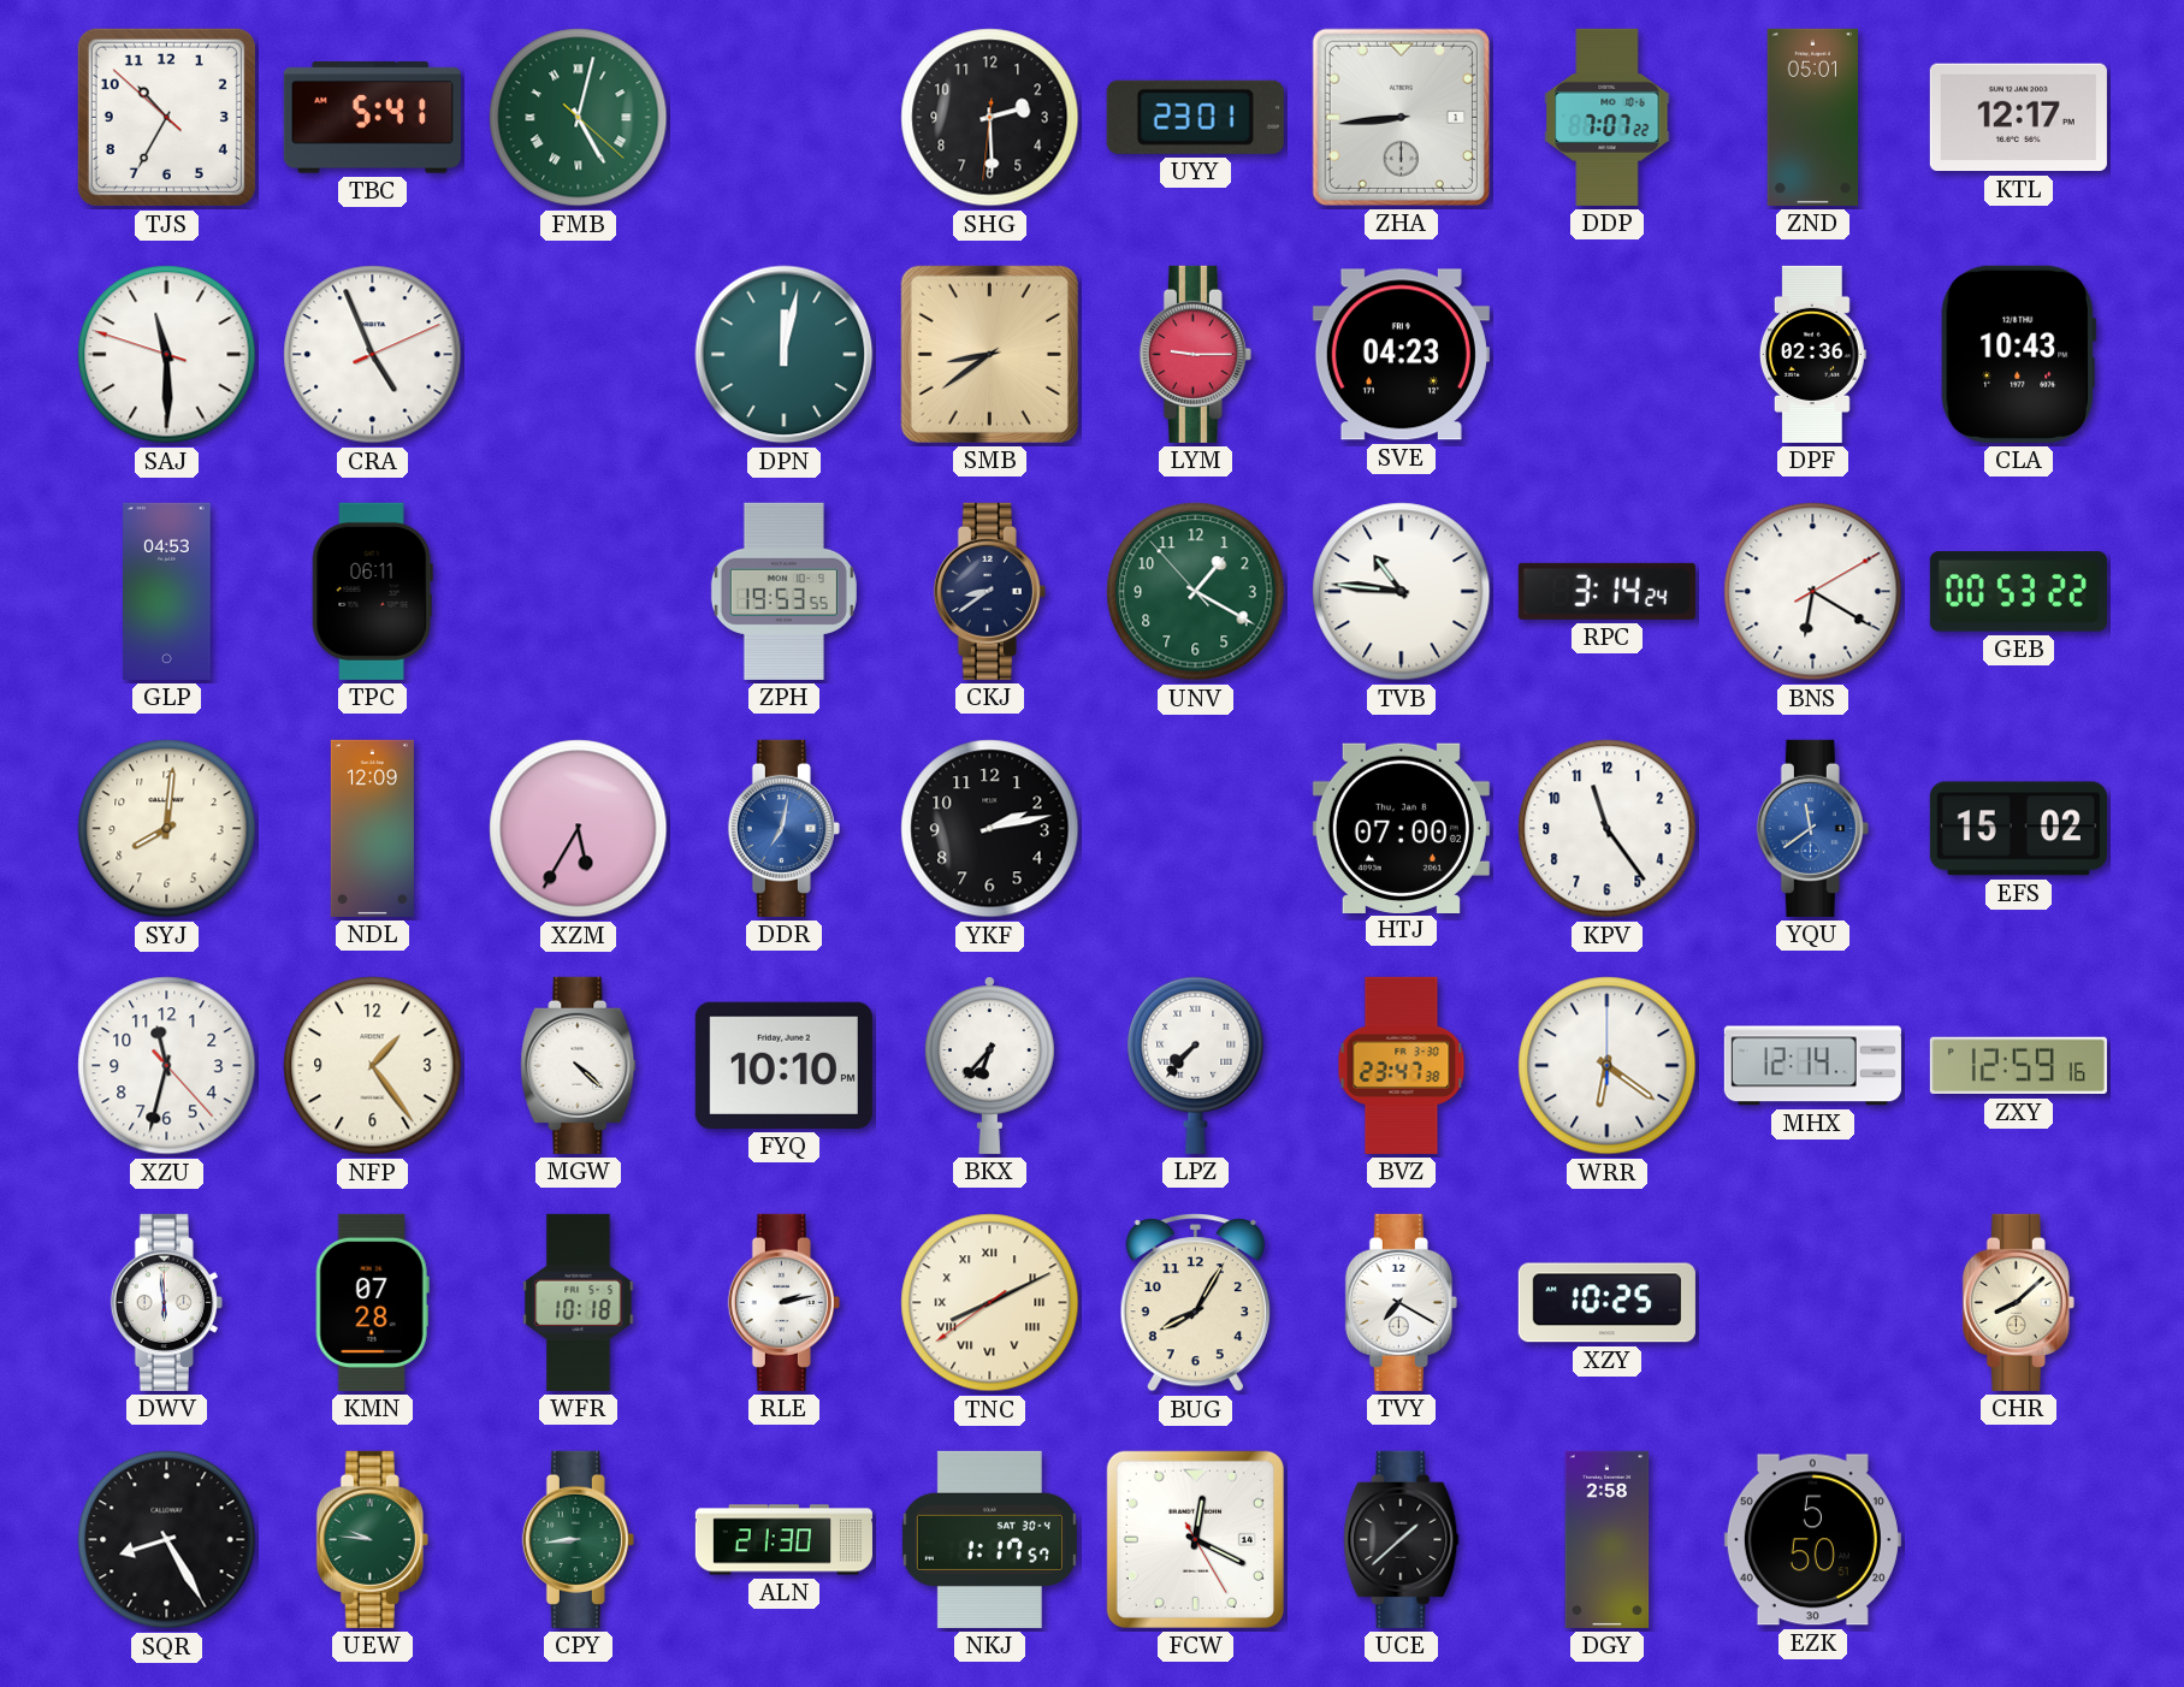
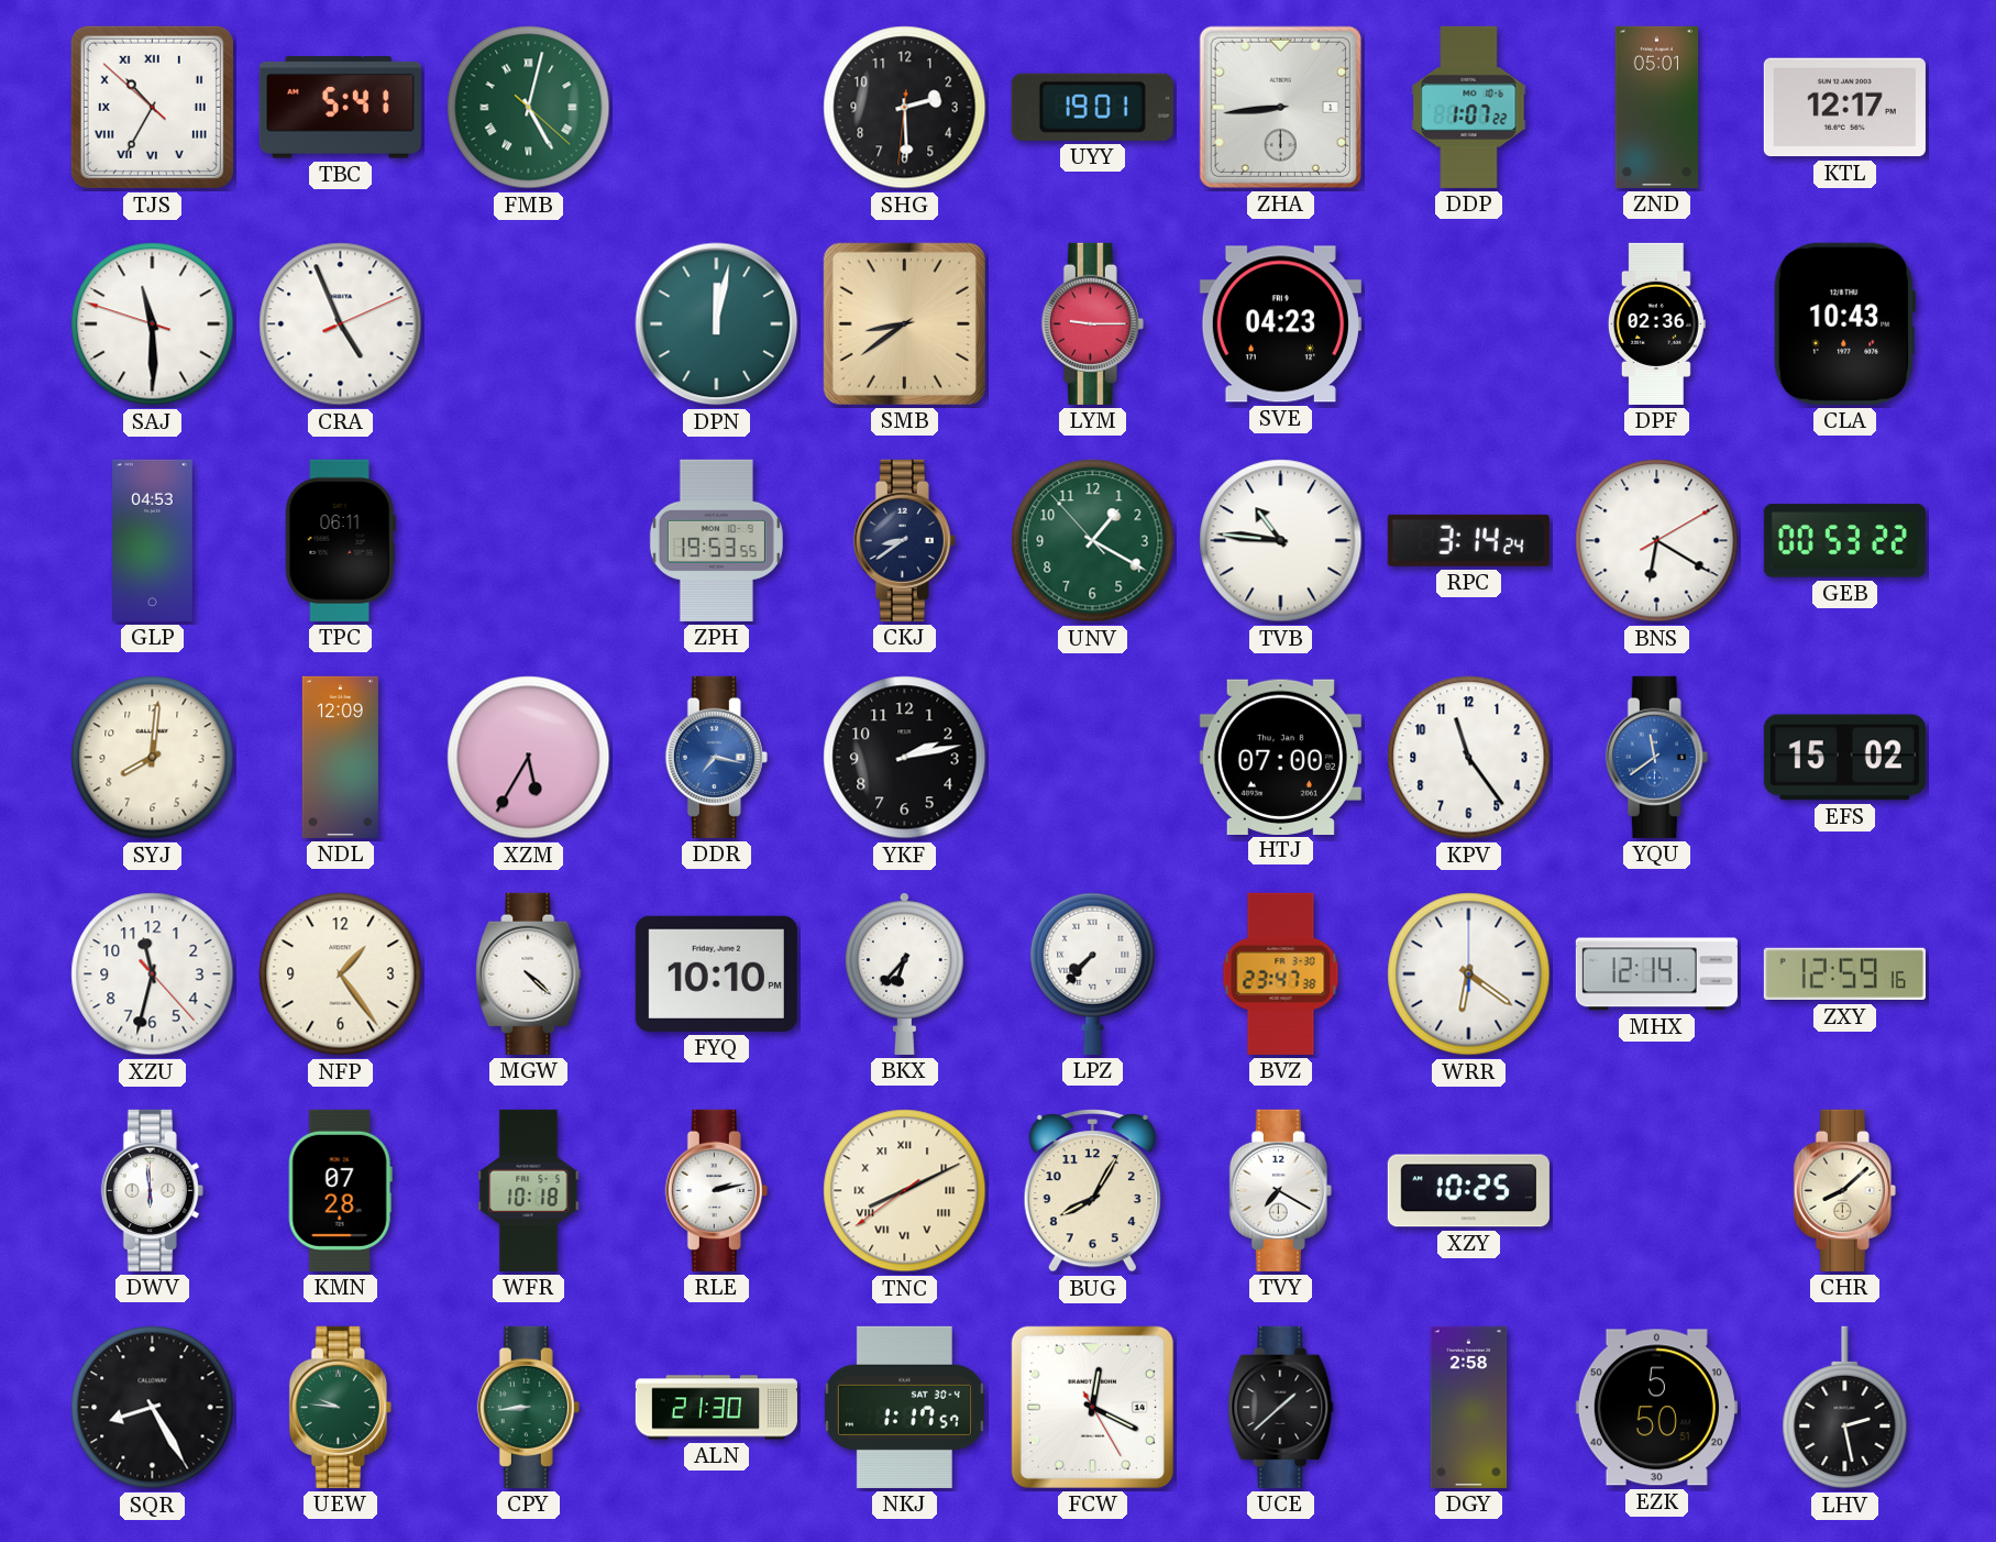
TJS numerals: Arabic -> Roman (152, 107)
UYY: 23:01 -> 19:01 (1092, 107)
DDP: 7:07 -> 1:07 (1469, 107)
DDR: 7:02 -> 7:17 (716, 757)
LHV: none -> 2:28 (1845, 1408)
